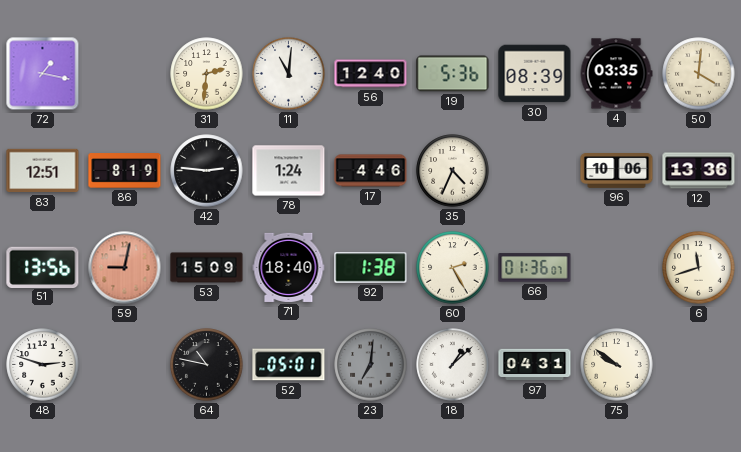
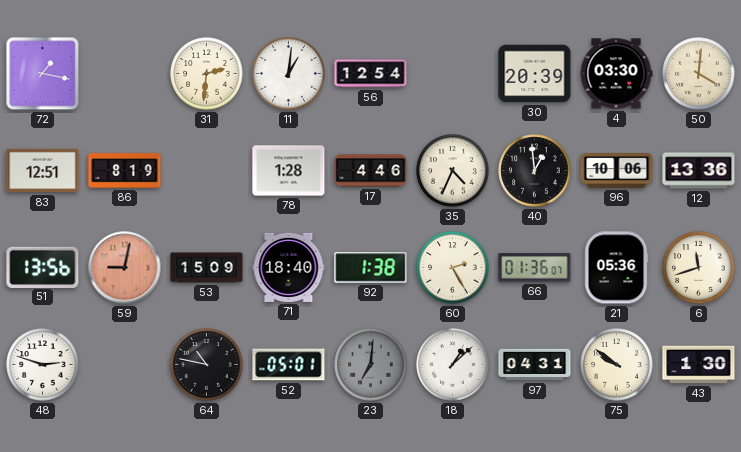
11: 11:01 -> 1:01 (289, 74)
56: 12:40 -> 12:54 (371, 74)
19: 5:36 -> none (453, 74)
30: 08:39 -> 20:39 (535, 74)
4: 03:35 -> 03:30 (616, 74)
42: 2:46 -> none (207, 171)
78: 1:24 -> 1:28 (289, 171)
40: none -> 12:59 (535, 171)
21: none -> 05:36 (616, 268)
43: none -> 1:30 (699, 365)
